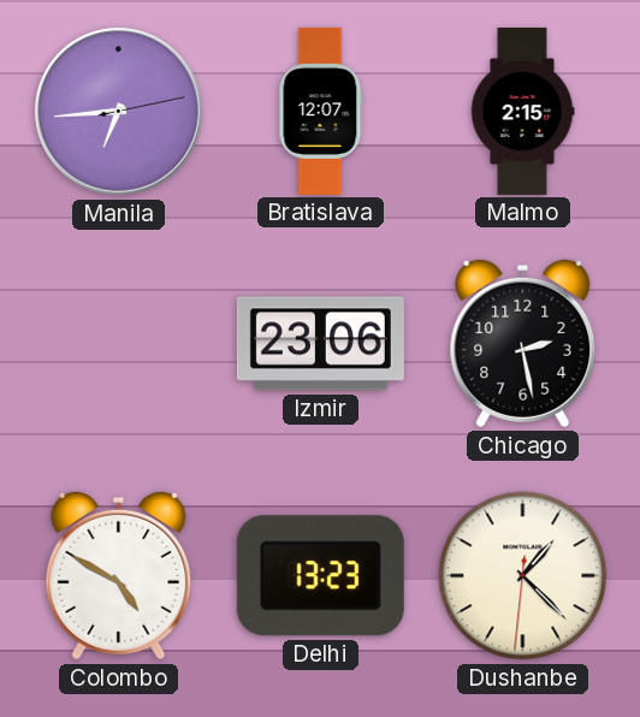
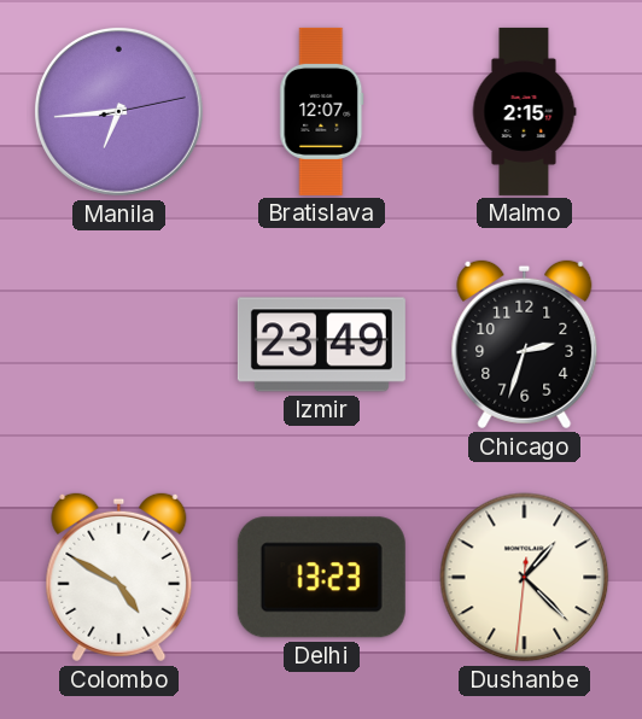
Izmir: 23:06 -> 23:49 (321, 345)
Chicago: 2:28 -> 2:33 (525, 345)
